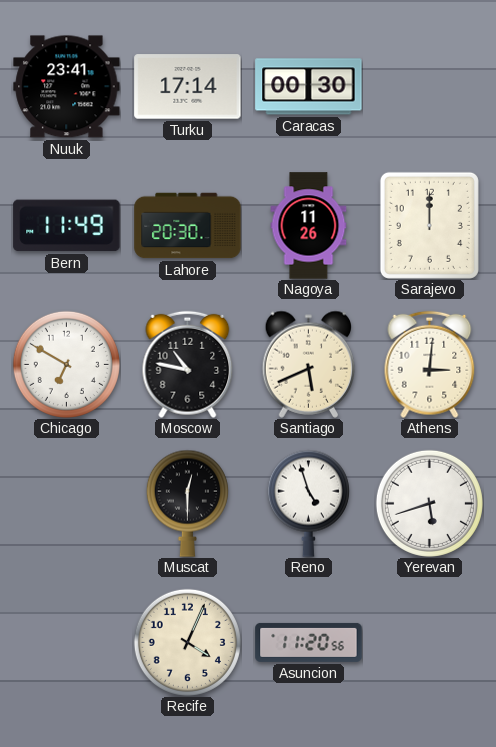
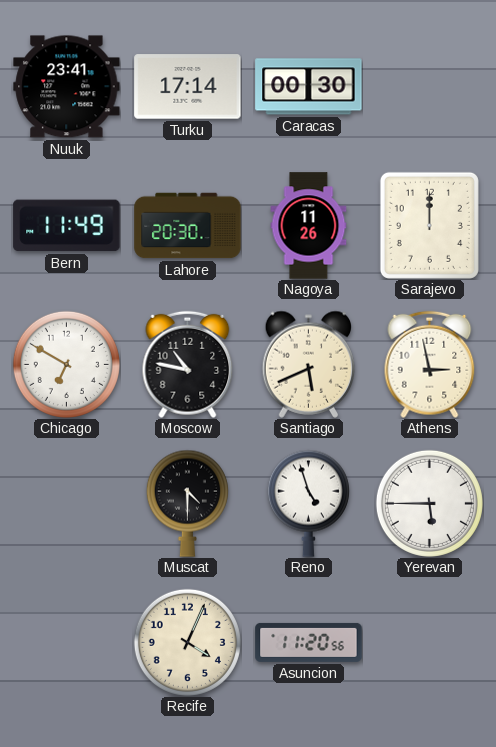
Athens: 3:01 -> 2:58 (430, 364)
Muscat: 12:30 -> 4:30 (187, 503)
Yerevan: 5:42 -> 5:45 (429, 503)
